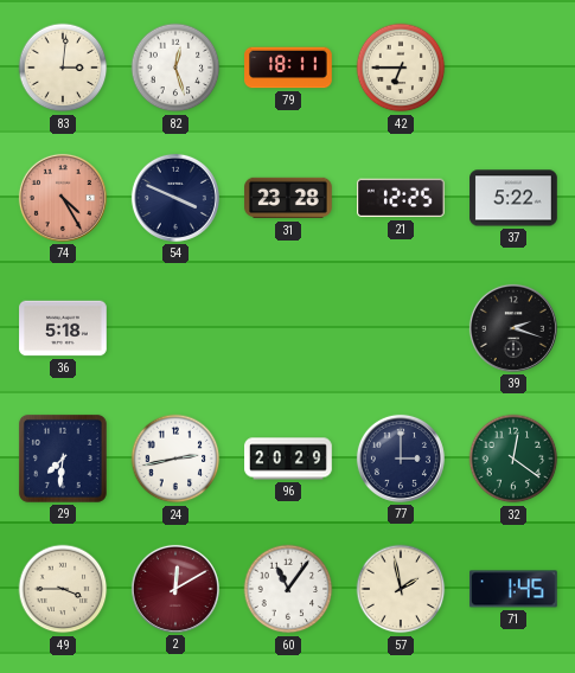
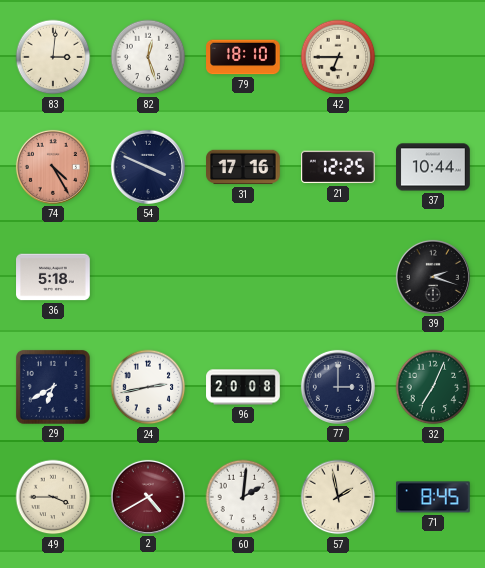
79: 18:11 -> 18:10 (243, 57)
31: 23:28 -> 17:16 (243, 167)
37: 5:22 -> 10:44 (433, 167)
29: 7:31 -> 6:40 (53, 387)
96: 20:29 -> 20:08 (243, 387)
32: 12:21 -> 7:04 (433, 387)
2: 12:10 -> 4:40 (148, 497)
60: 11:06 -> 2:01 (243, 497)
71: 1:45 -> 8:45 (434, 497)
